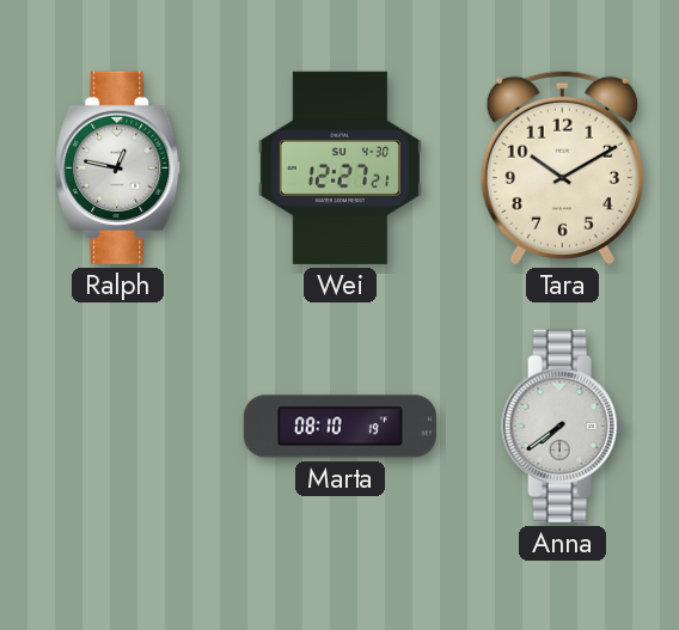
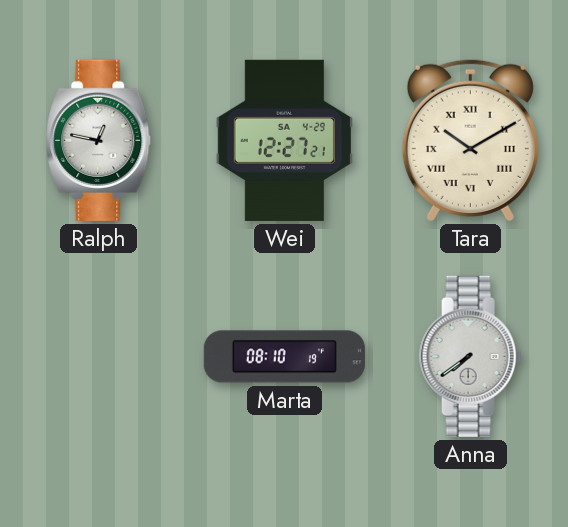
Wei date: SU 4-30 -> SA 4-29 (284, 140)
Tara numerals: Arabic -> Roman (470, 140)
